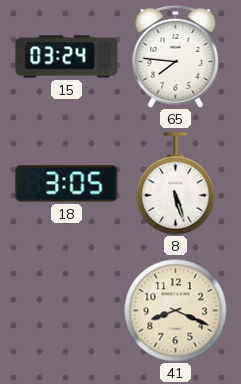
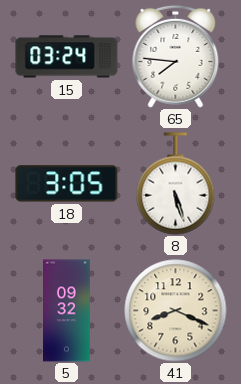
5: none -> 09:32 (67, 311)
